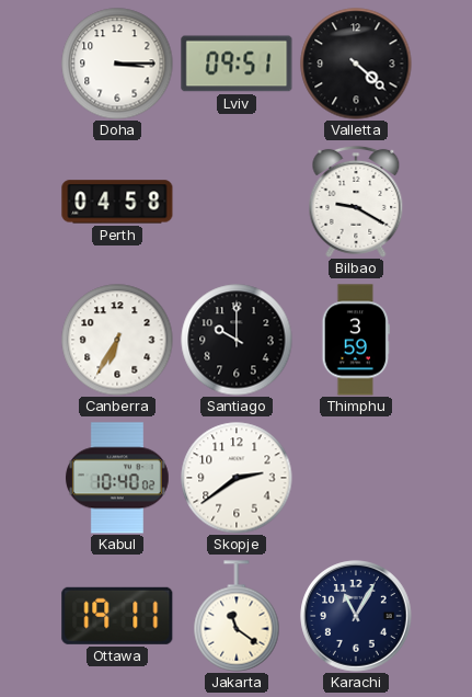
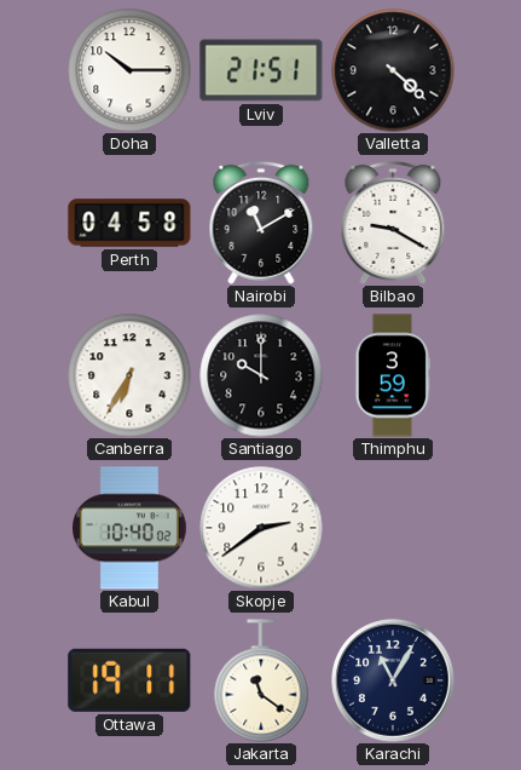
Doha: 3:15 -> 10:15 (129, 70)
Lviv: 09:51 -> 21:51 (261, 70)
Nairobi: none -> 11:10 (261, 223)
